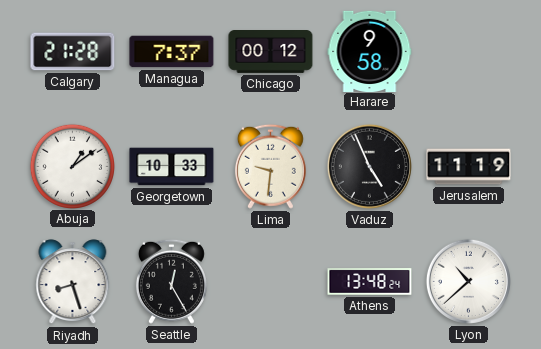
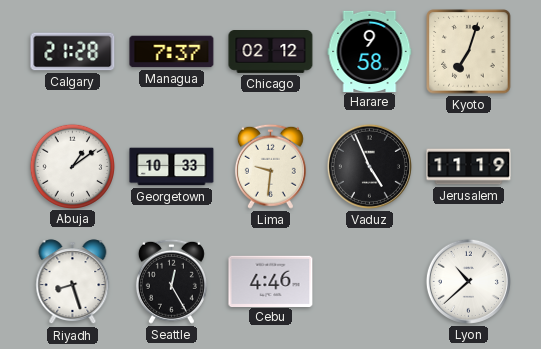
Chicago: 00:12 -> 02:12 (271, 52)
Kyoto: none -> 7:03 (469, 52)
Cebu: none -> 4:46 (271, 281)
Athens: 13:48 -> none (370, 282)
